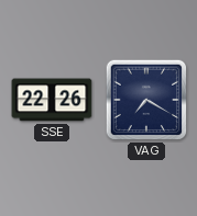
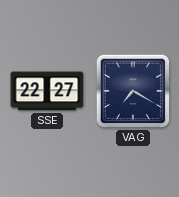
SSE: 22:26 -> 22:27 (47, 91)
